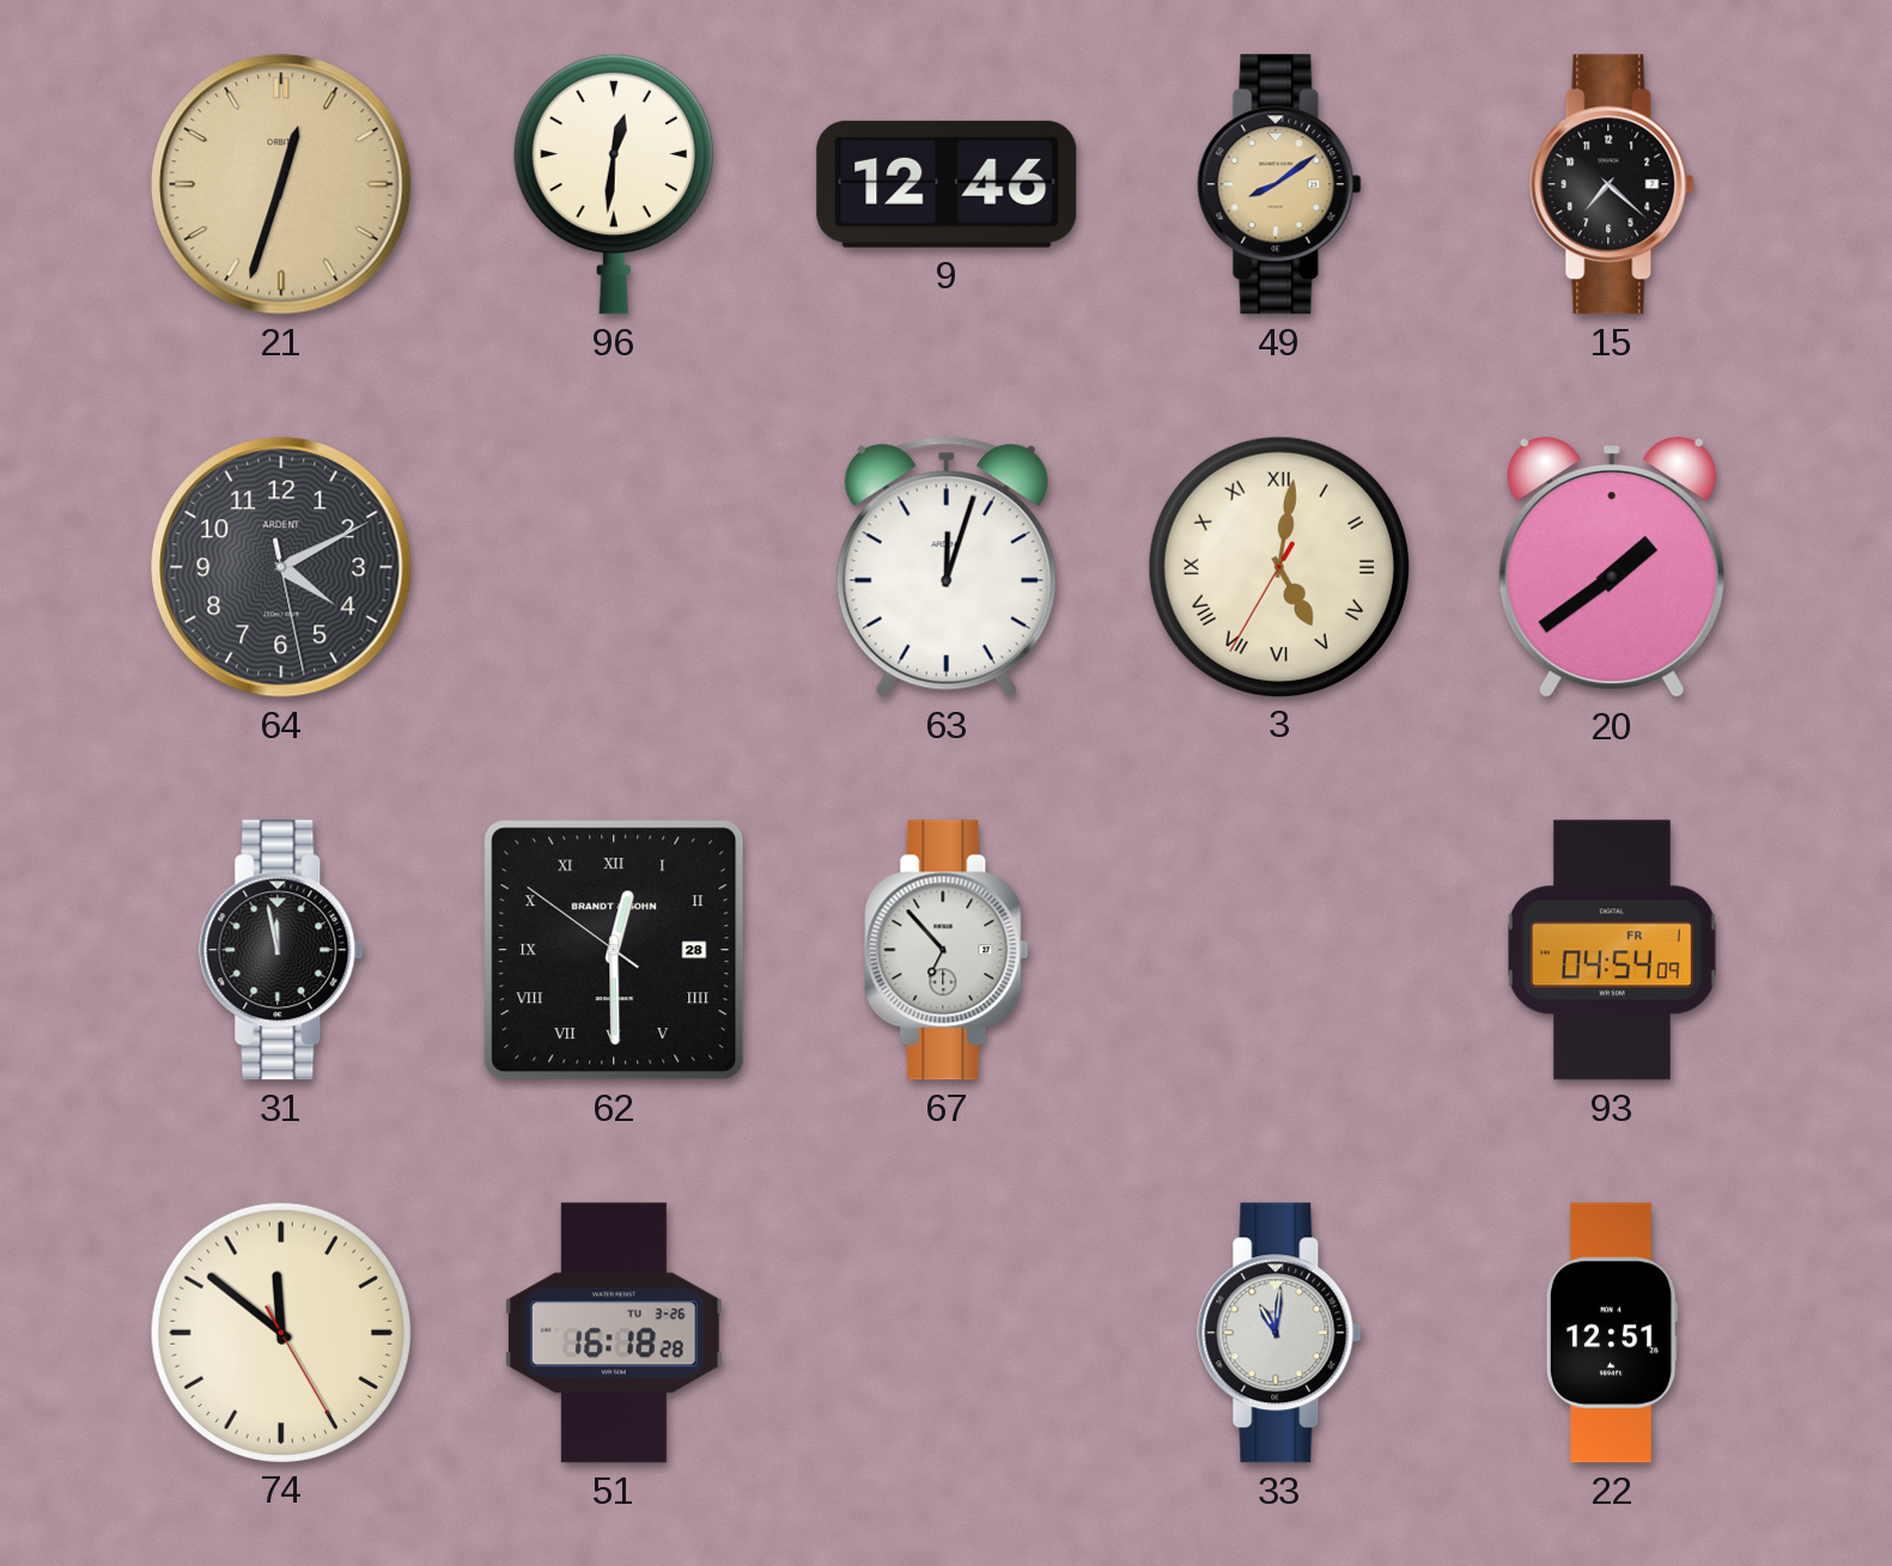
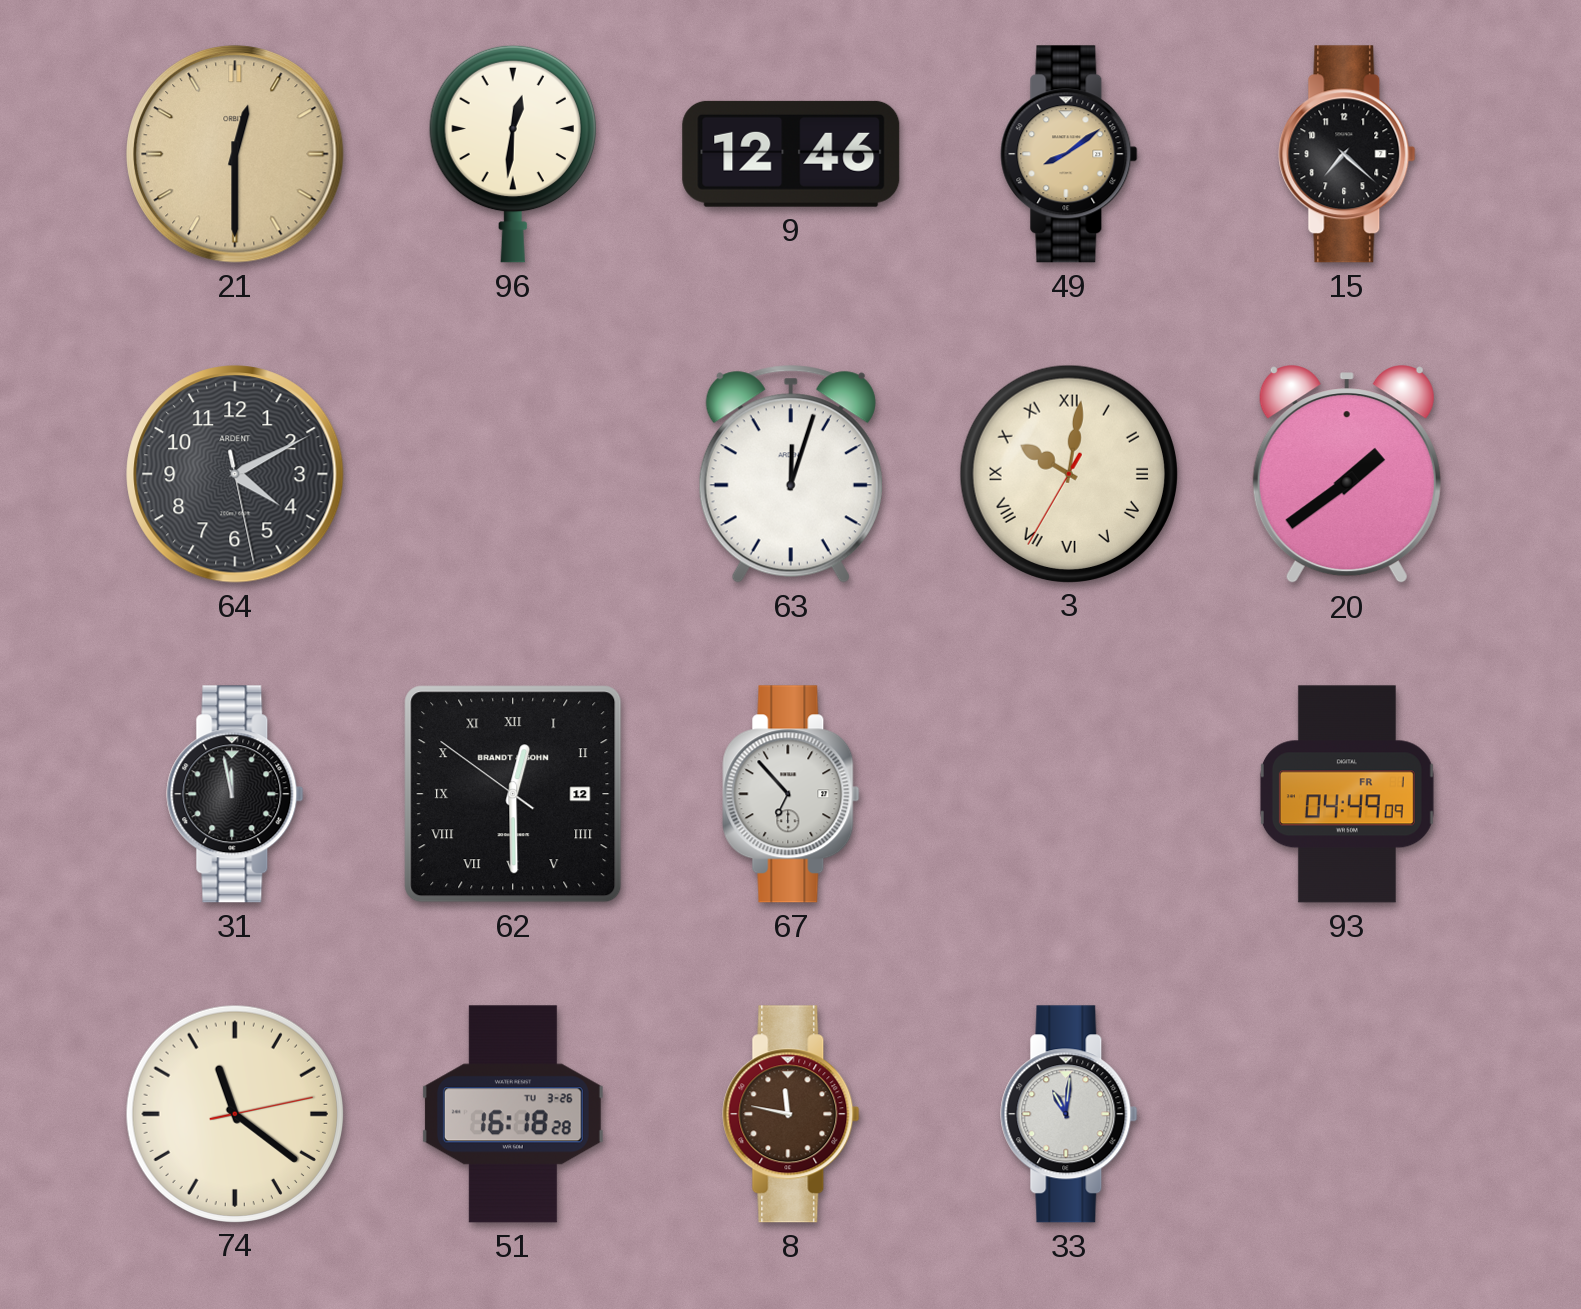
21: 12:33 -> 12:30 (235, 154)
3: 5:01 -> 10:01 (1068, 473)
62 date: 28 -> 12 (513, 794)
93: 04:54 -> 04:49 (1347, 794)
74: 11:51 -> 11:21 (234, 1113)
8: none -> 11:47 (791, 1114)
22: 12:51 -> none (1612, 1333)
